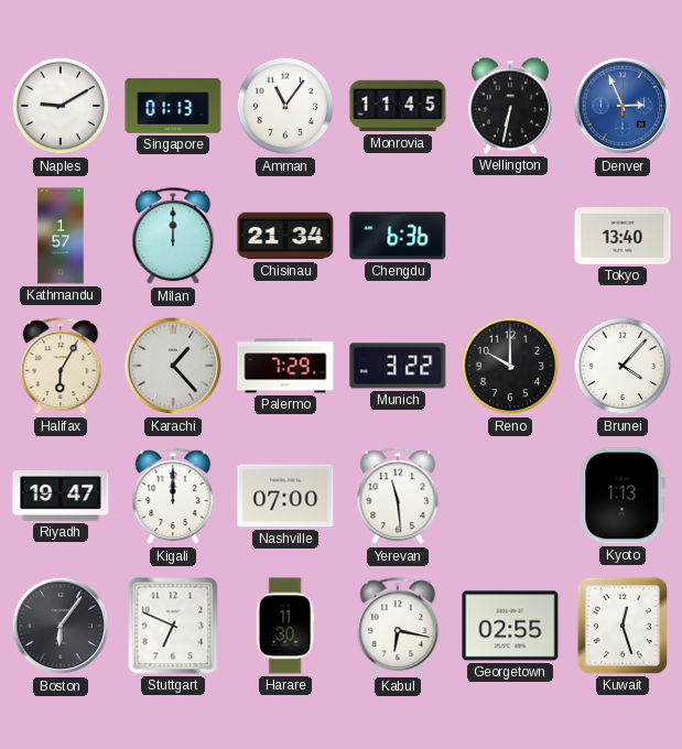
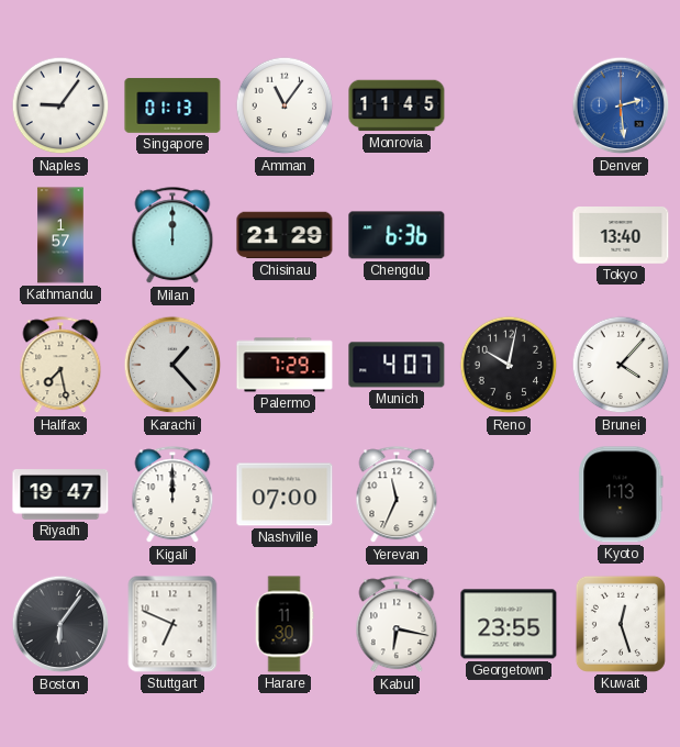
Naples: 9:10 -> 9:06 (60, 105)
Wellington: 6:32 -> none (510, 106)
Denver: 2:56 -> 2:29 (621, 105)
Chisinau: 21:34 -> 21:29 (285, 235)
Halifax: 6:05 -> 7:28 (60, 366)
Munich: 3:22 -> 4:07 (397, 365)
Reno: 10:00 -> 10:02 (509, 365)
Yerevan: 11:29 -> 11:34 (397, 495)
Georgetown: 02:55 -> 23:55 (509, 624)
